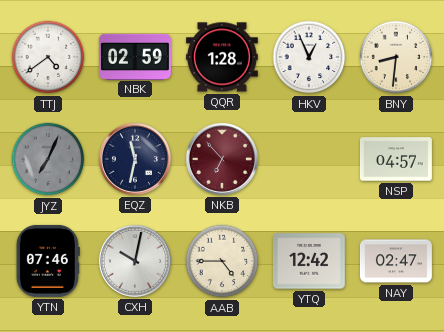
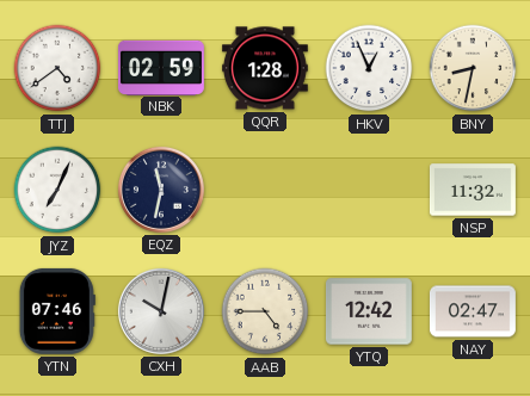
BNY: 8:31 -> 8:32 (473, 68)
JYZ dial: grey -> white (57, 190)
NKB: 6:53 -> none (222, 159)
NSP: 04:57 -> 11:32 (473, 190)
